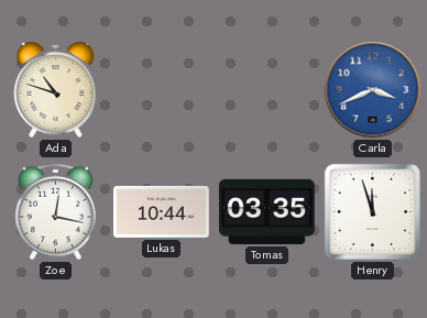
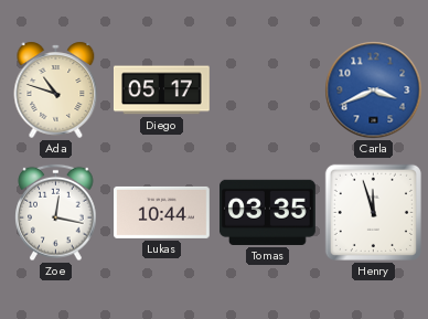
Diego: none -> 05:17 (161, 91)
